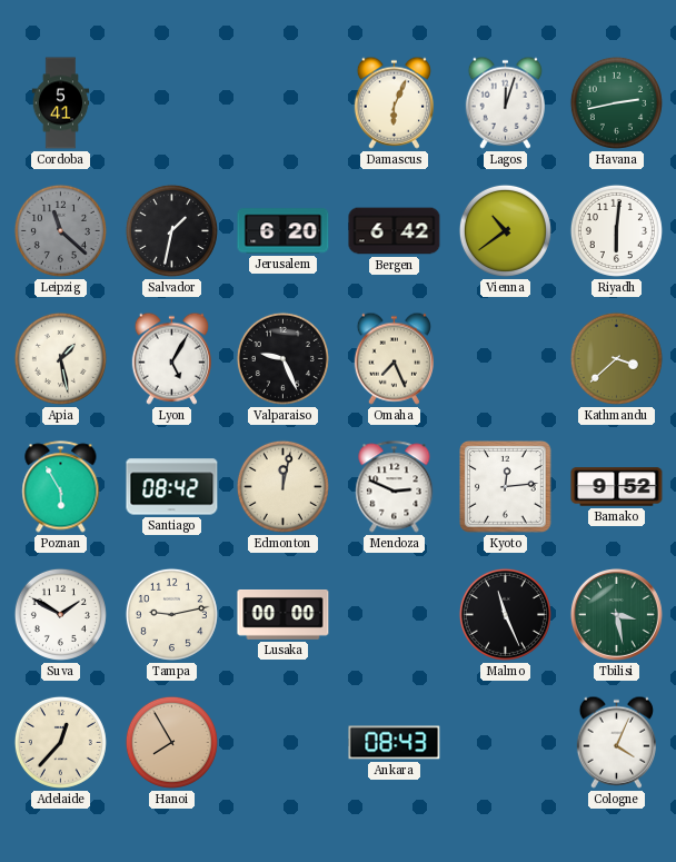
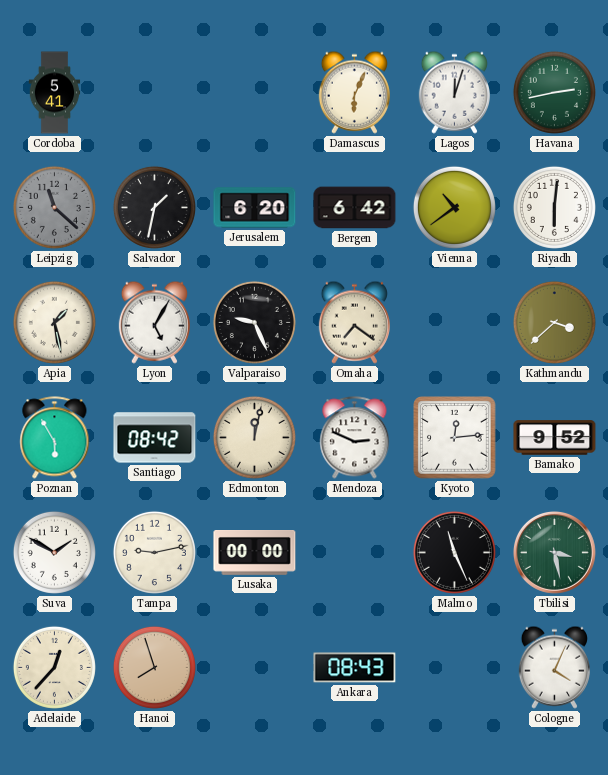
Omaha: 7:26 -> 7:21 (354, 322)
Hanoi: 7:55 -> 7:57 (154, 667)
